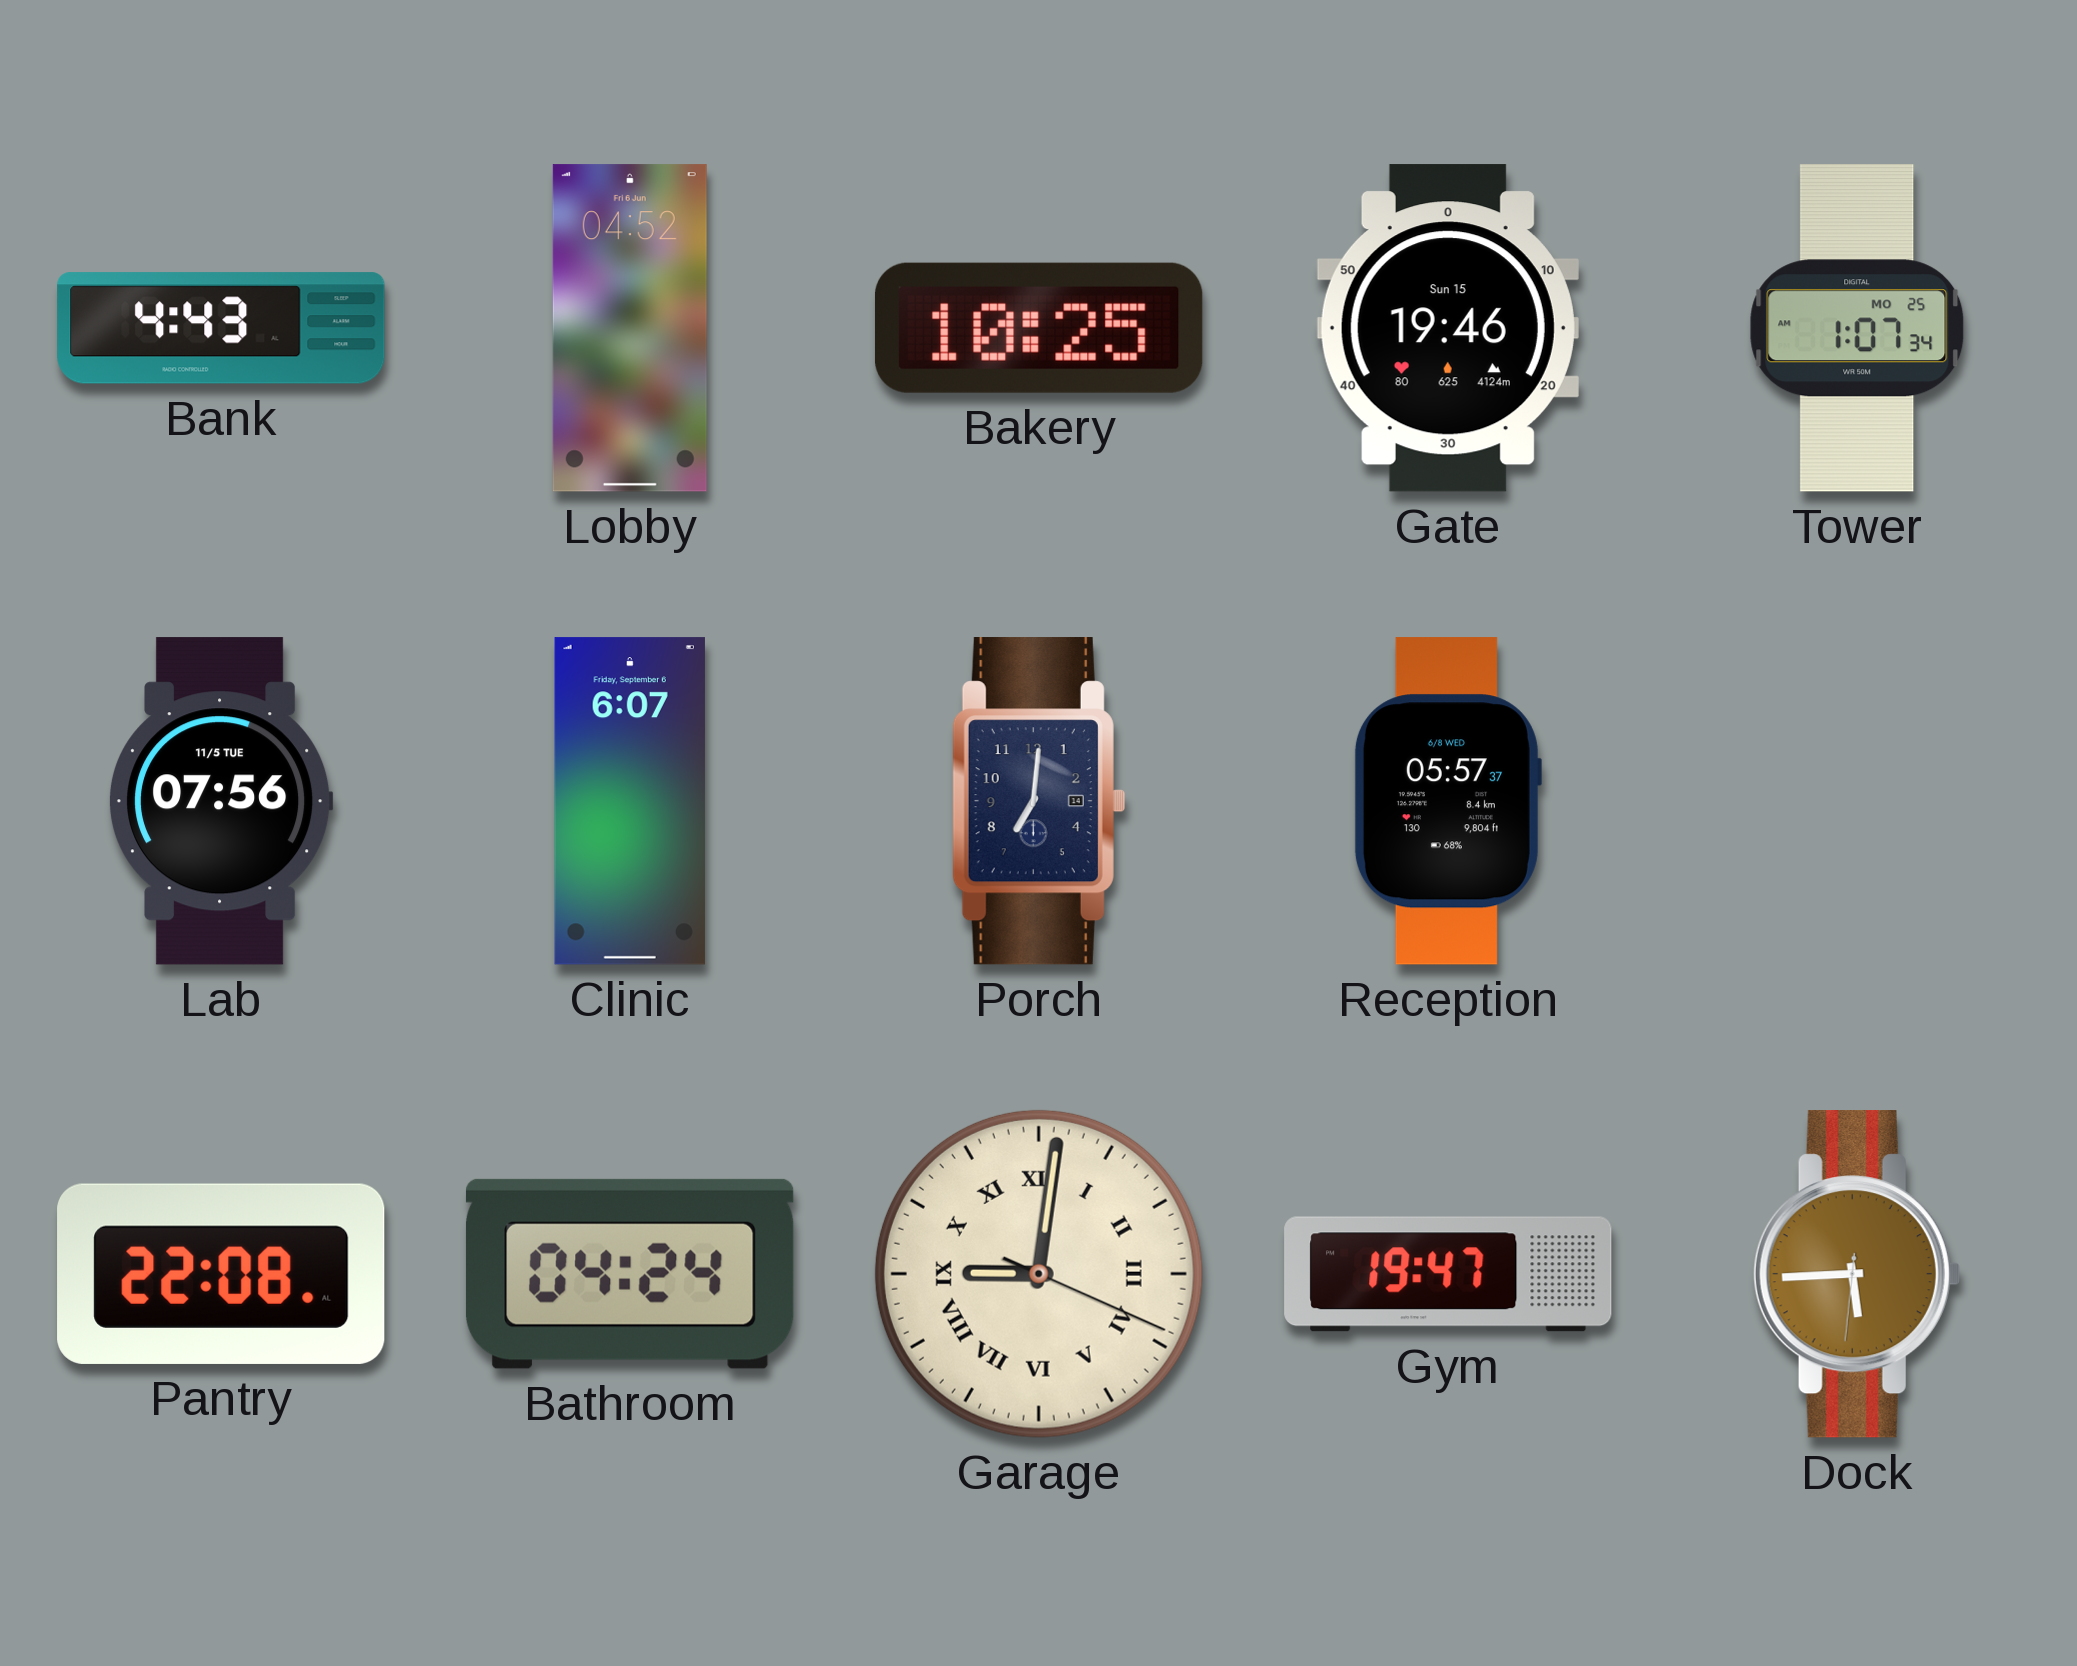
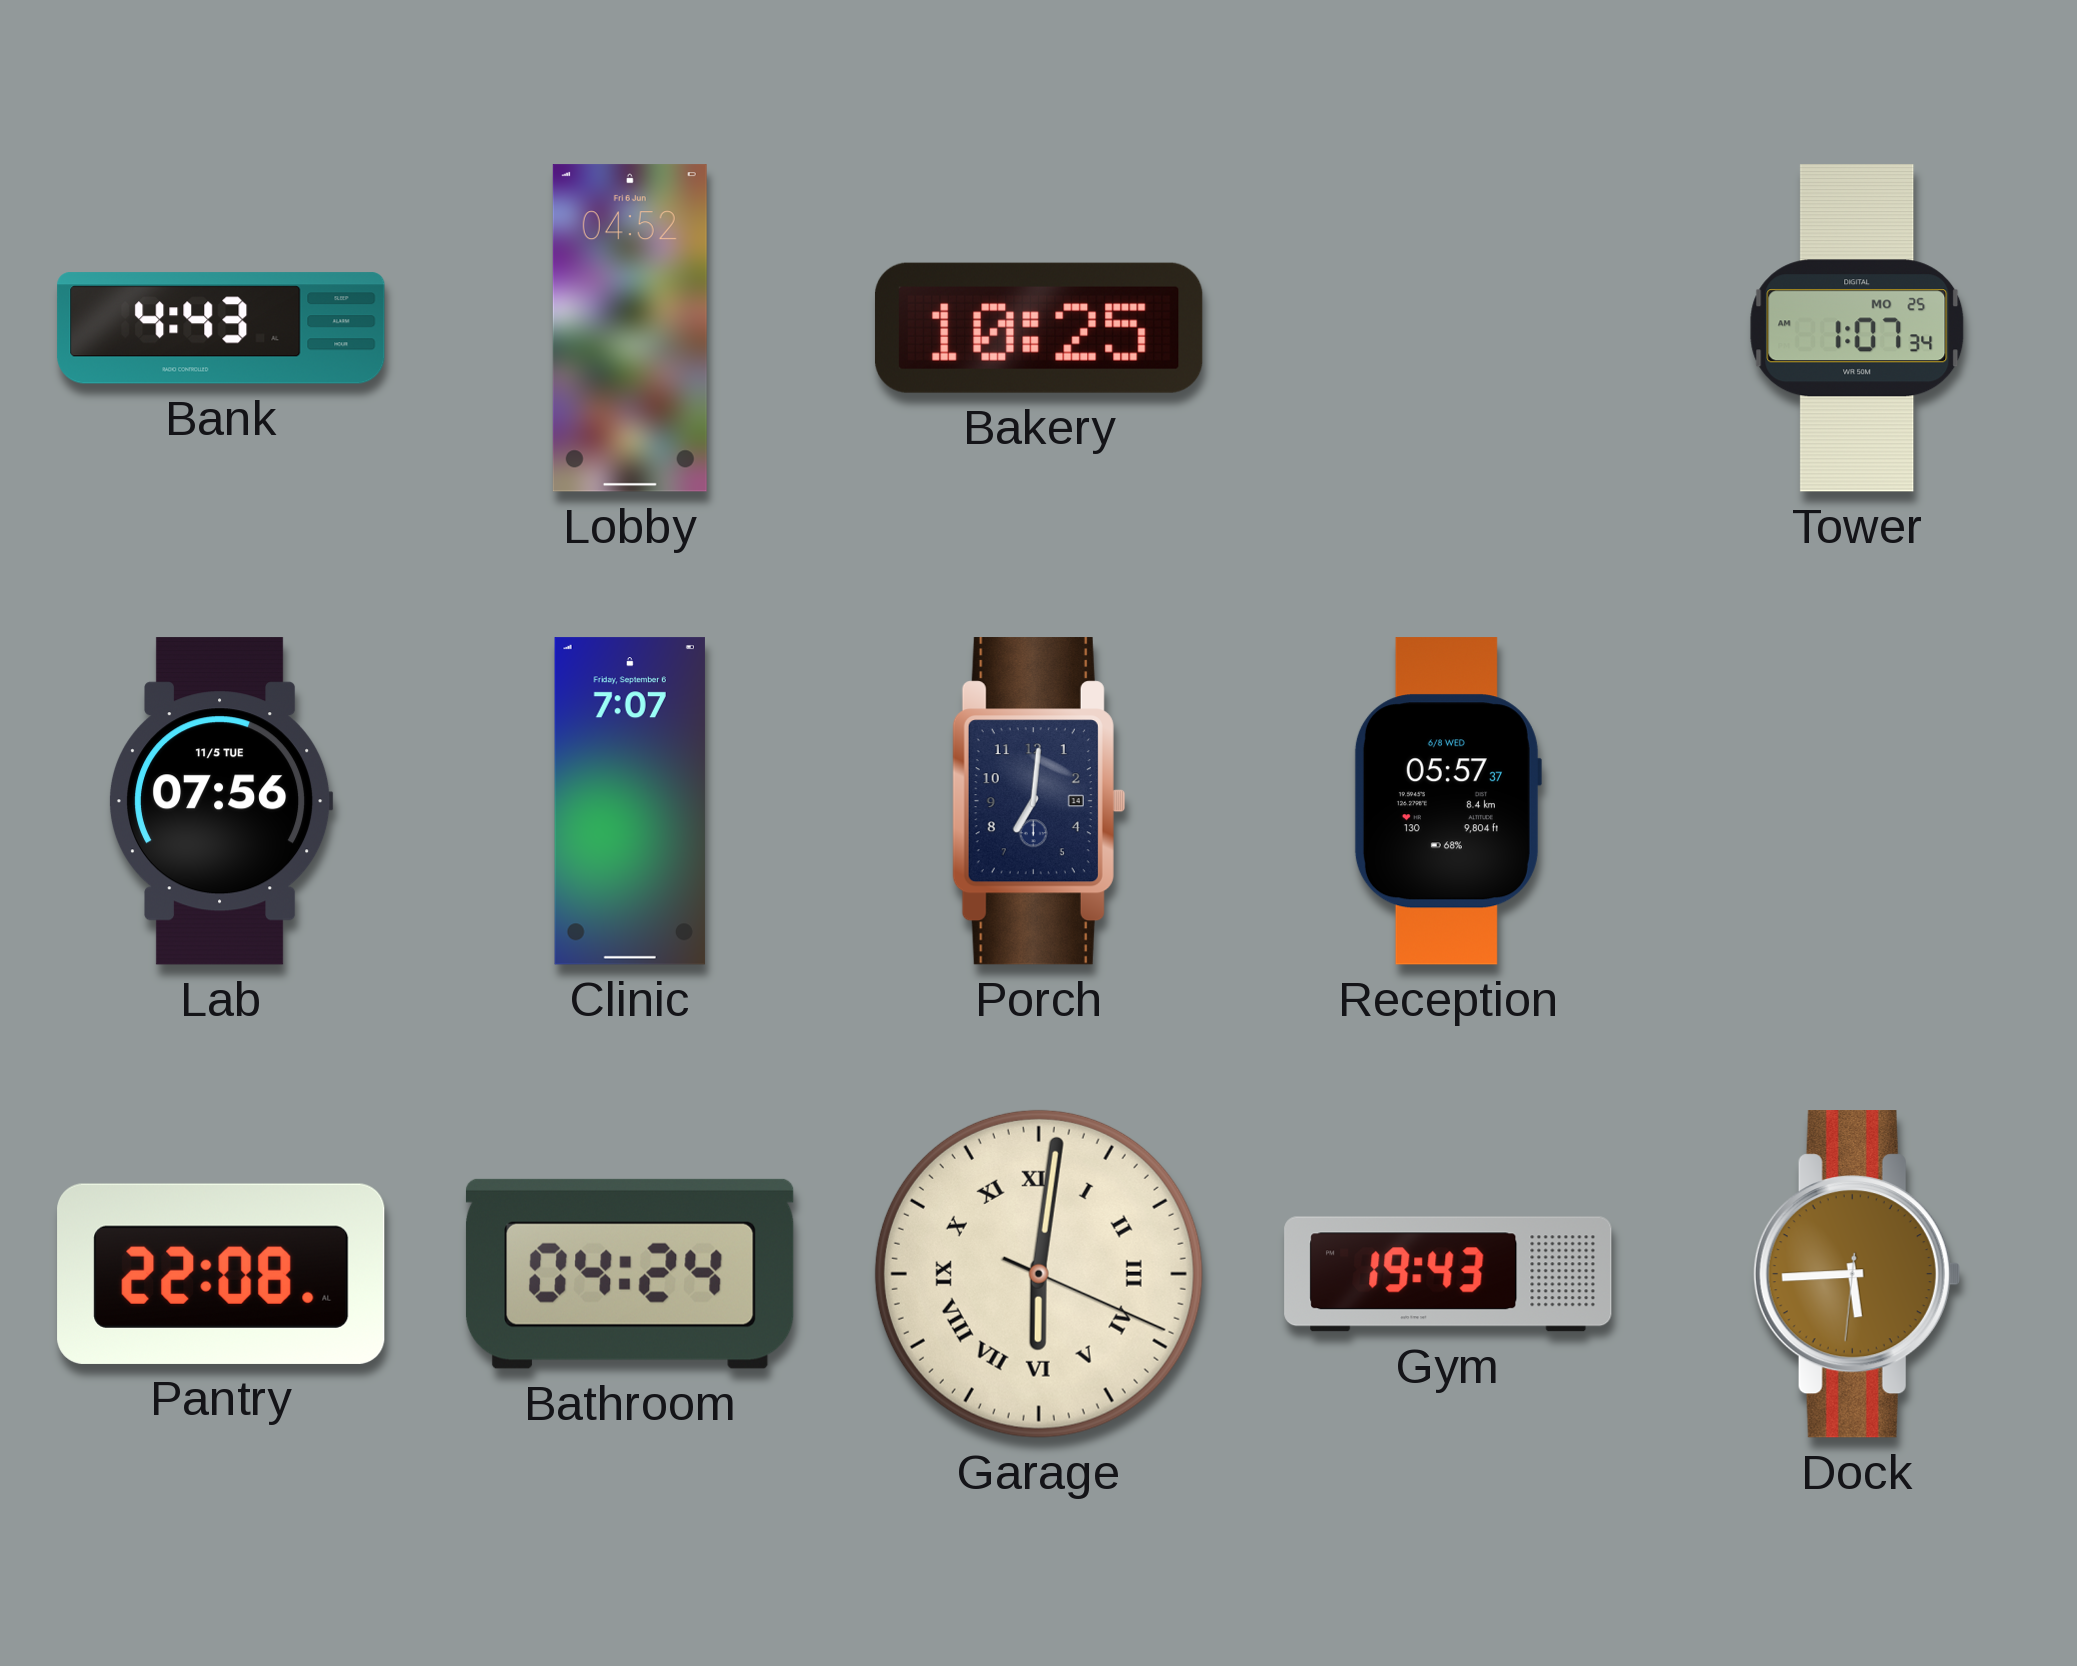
Gate: 19:46 -> none (1448, 328)
Clinic: 6:07 -> 7:07 (630, 801)
Garage: 9:01 -> 6:01 (1039, 1274)
Gym: 19:47 -> 19:43 (1448, 1274)
